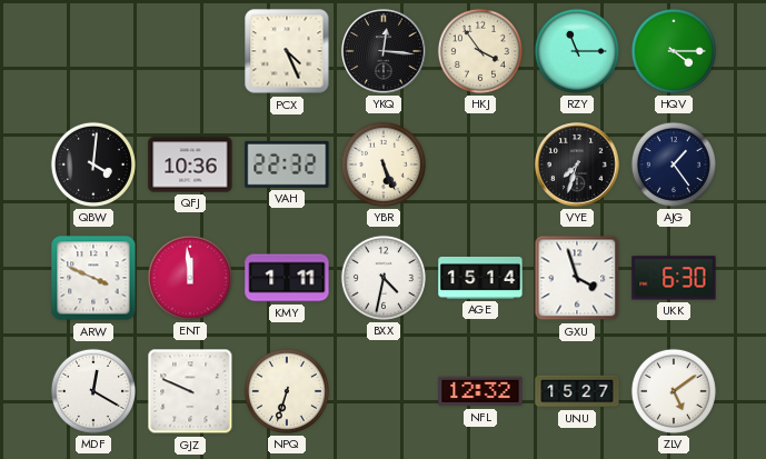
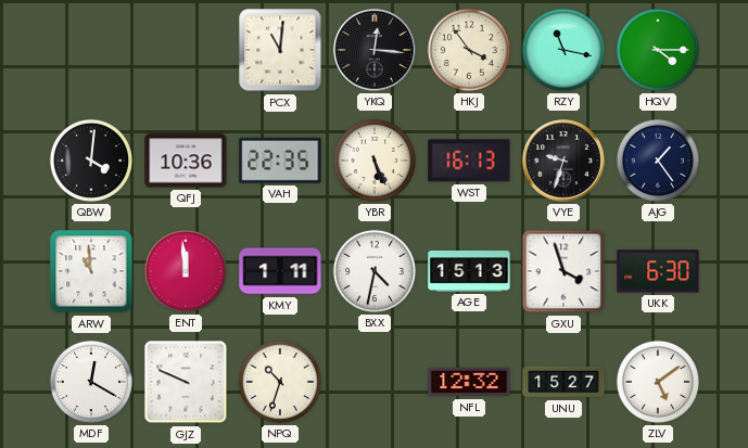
PCX: 4:26 -> 11:01 (280, 50)
RZY: 11:15 -> 11:17 (563, 50)
VAH: 22:32 -> 22:35 (280, 161)
WST: none -> 16:13 (469, 161)
VYE: 7:33 -> 9:33 (563, 161)
ARW: 3:49 -> 10:59 (91, 271)
AGE: 15:14 -> 15:13 (469, 271)
NPQ: 6:33 -> 10:33 (280, 382)
